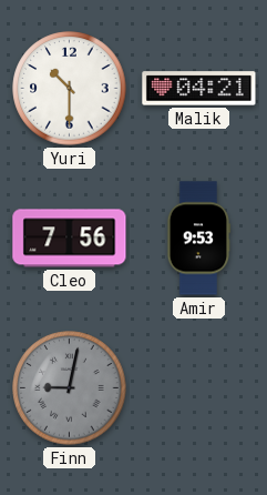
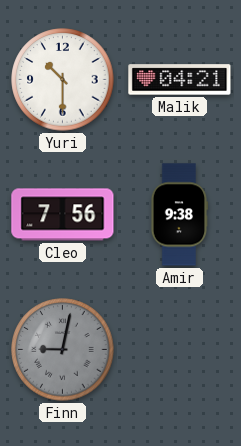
Amir: 9:53 -> 9:38 (179, 215)
